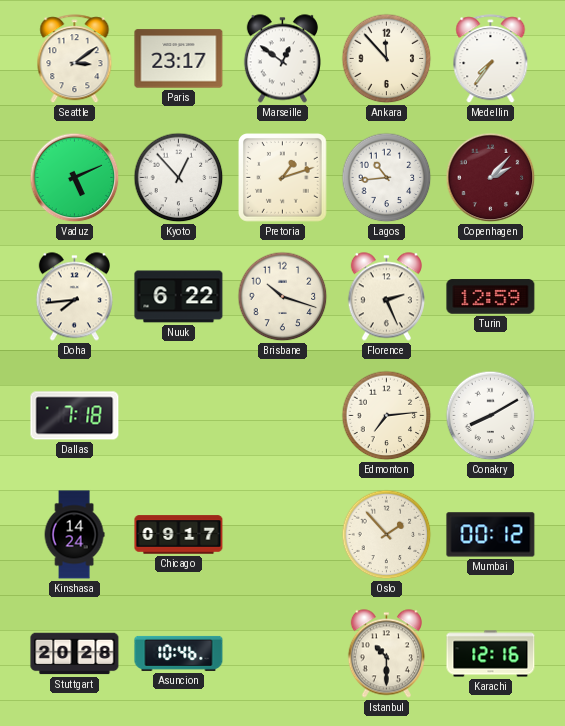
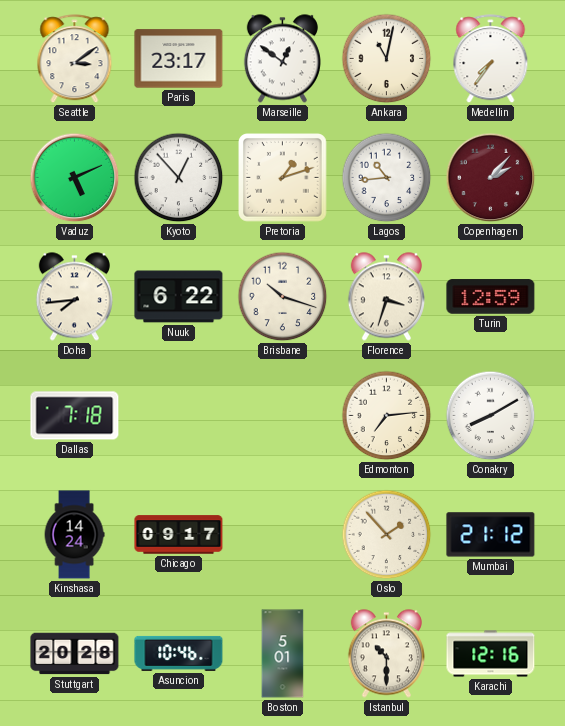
Ankara: 11:53 -> 11:02 (387, 59)
Florence: 2:26 -> 3:33 (386, 297)
Mumbai: 00:12 -> 21:12 (491, 535)
Boston: none -> 5:01 (283, 654)
